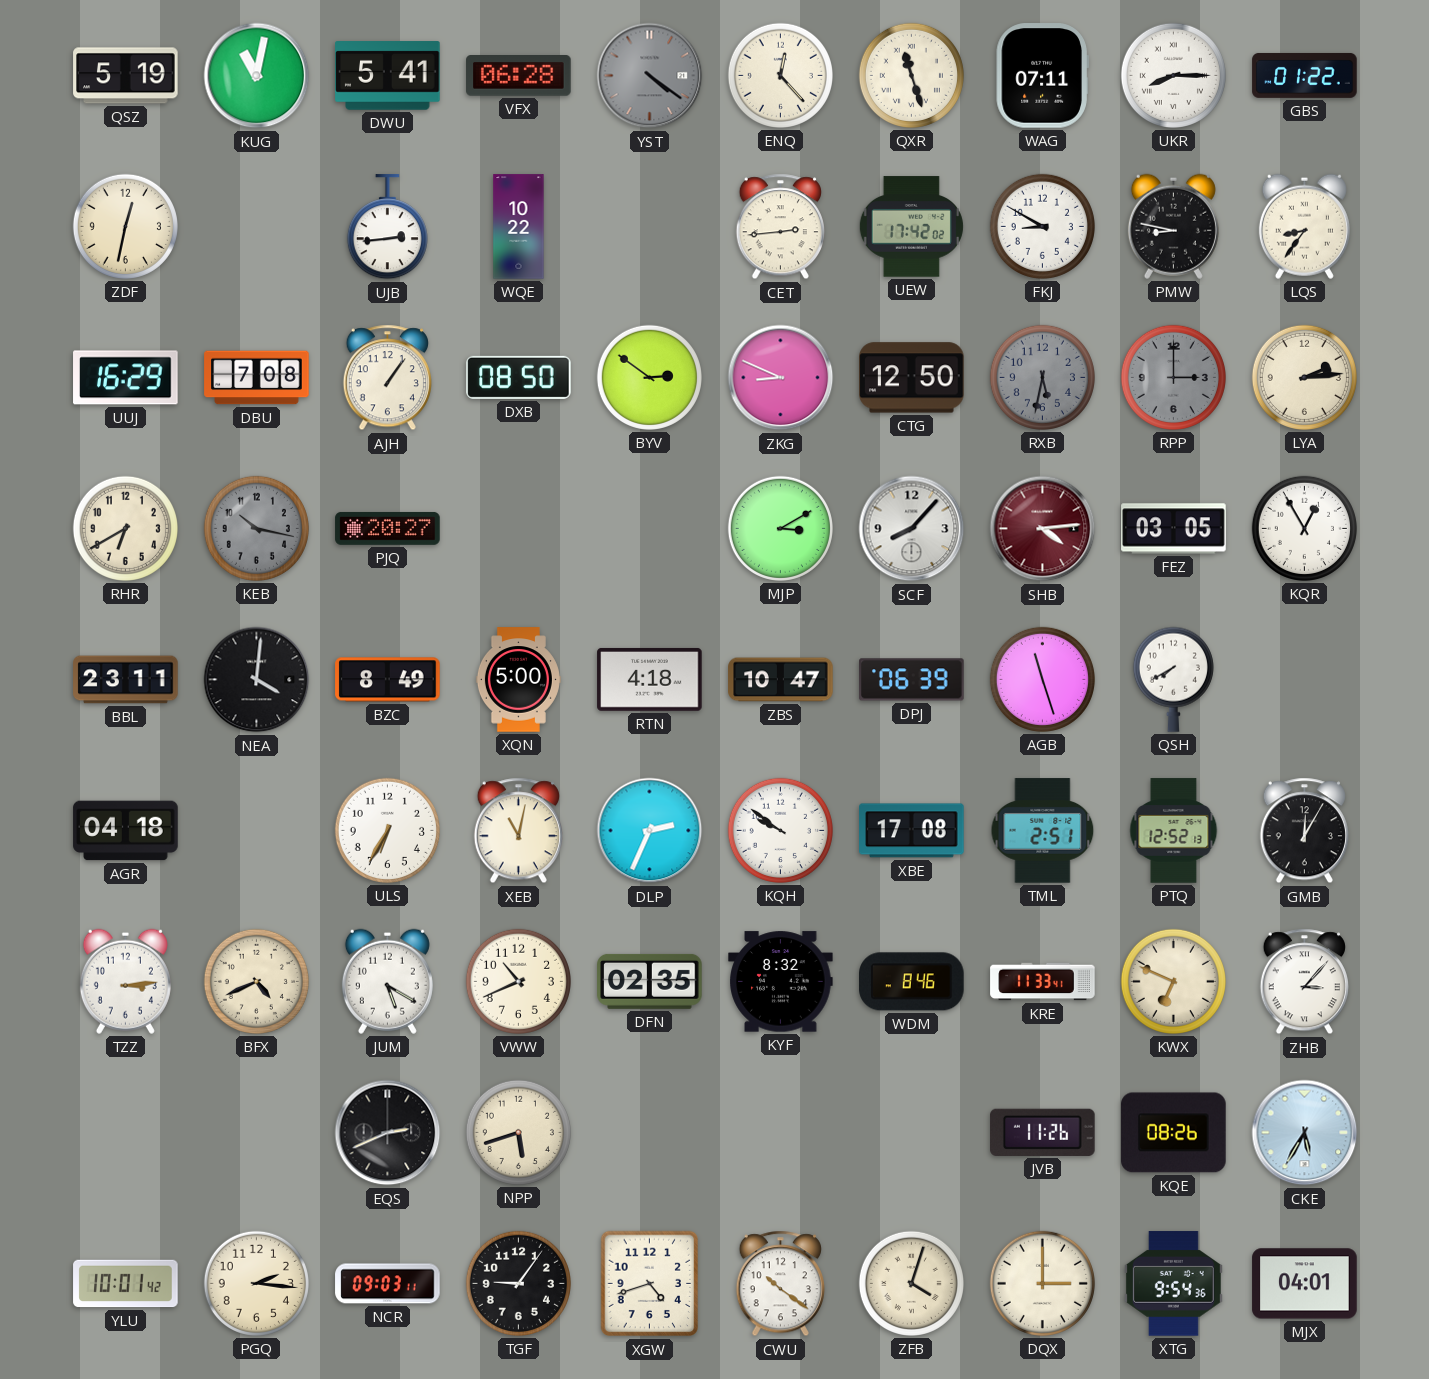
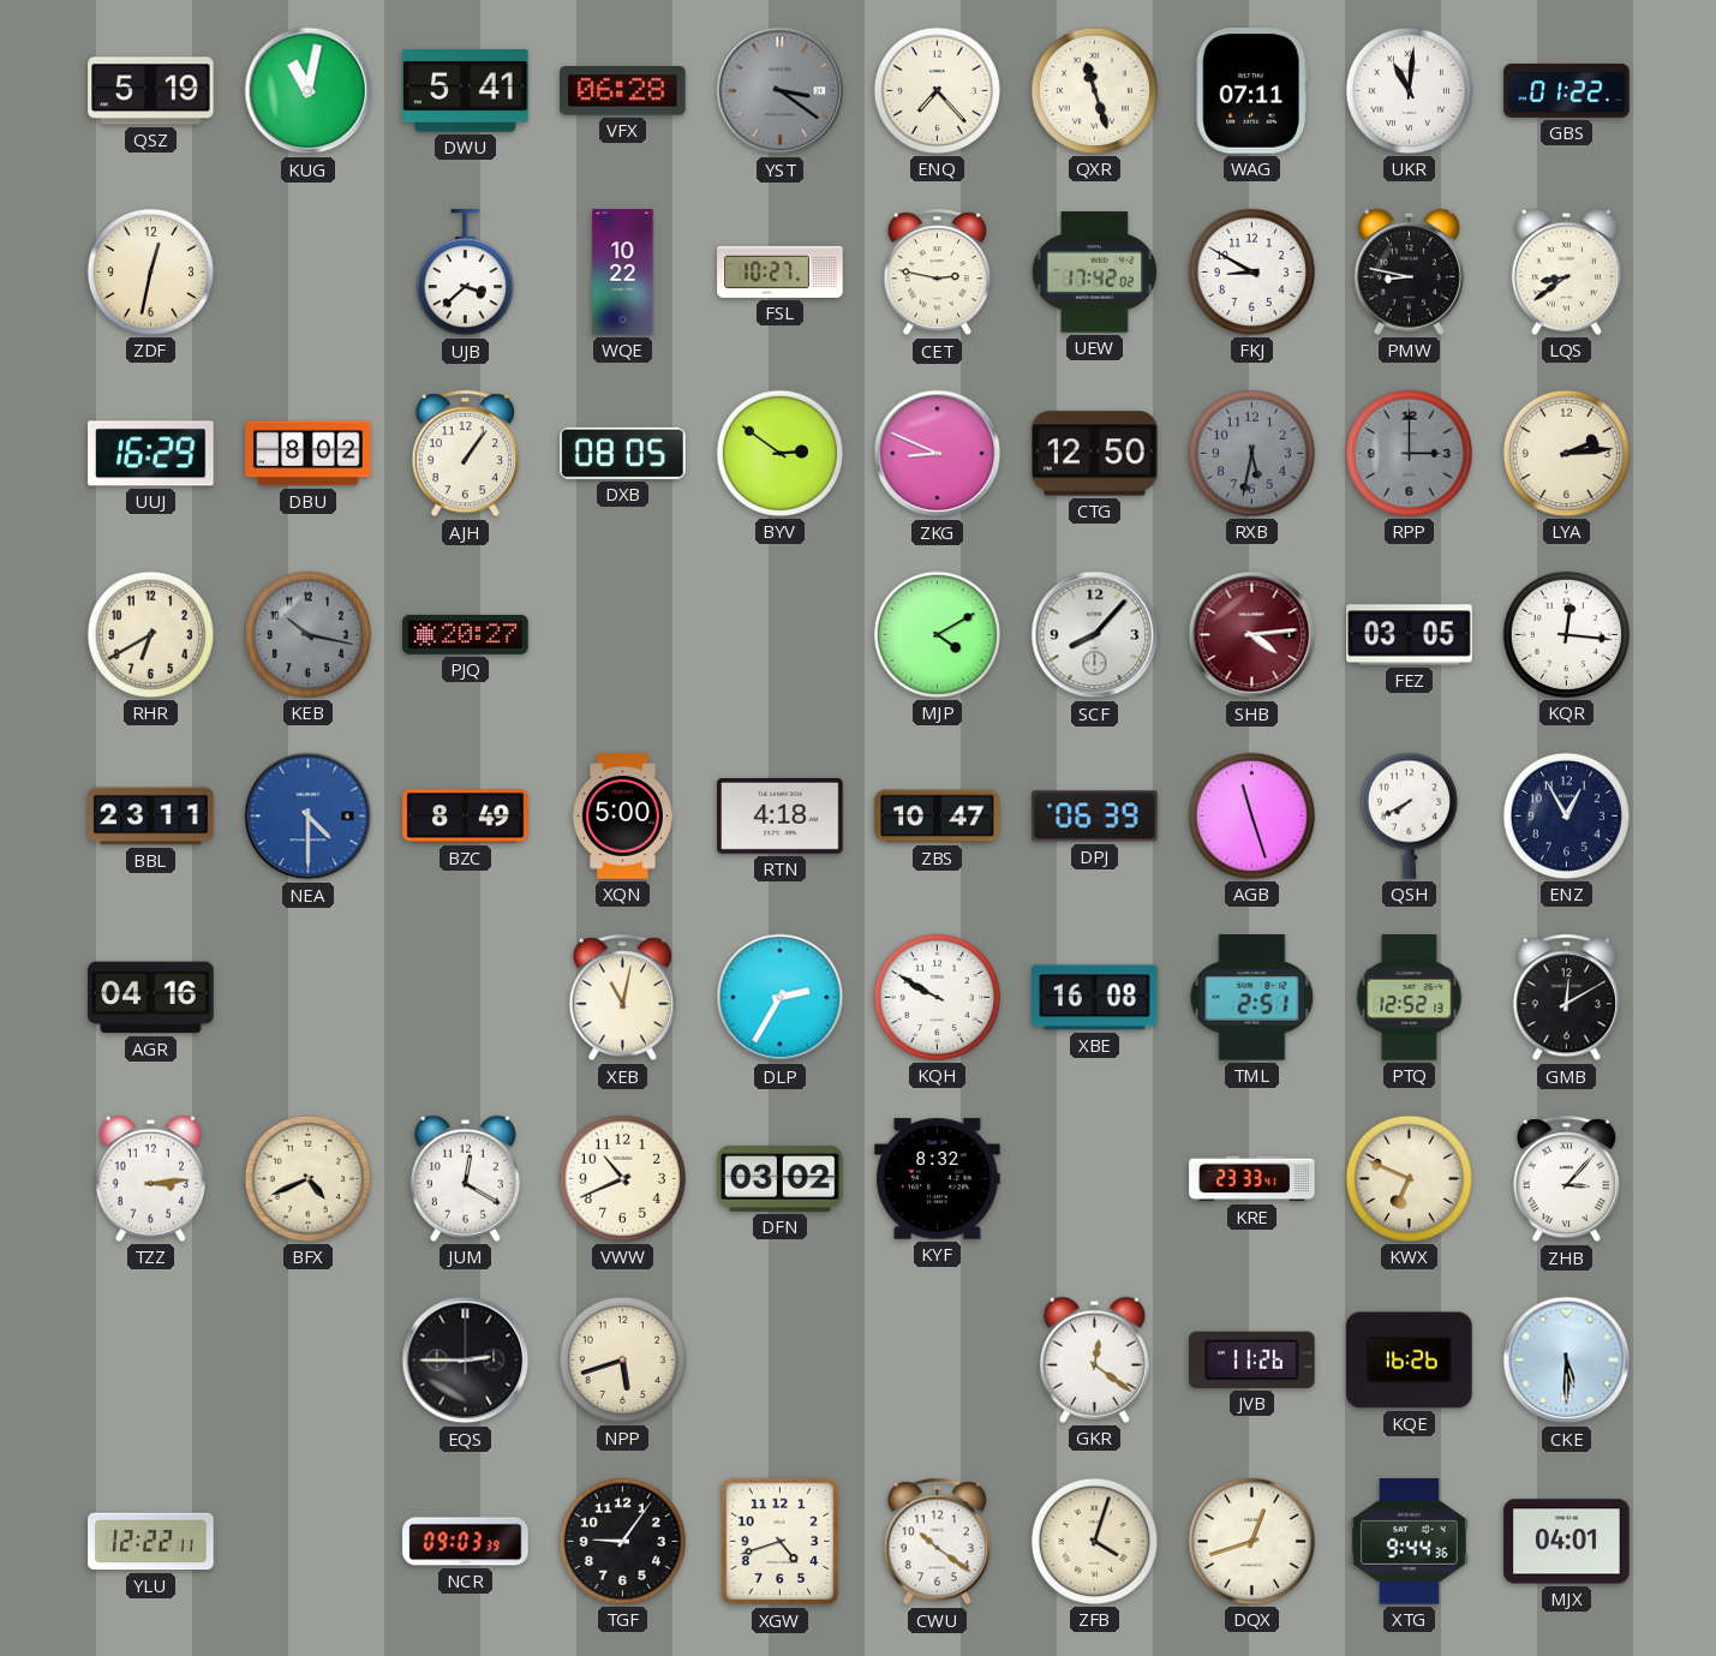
YST: 4:21 -> 3:21 (781, 91)
ENQ: 12:23 -> 7:23 (937, 90)
UKR: 8:15 -> 11:01 (1409, 90)
UJB: 2:44 -> 3:38 (465, 273)
FSL: none -> 10:27 (781, 271)
CET: 2:44 -> 2:47 (937, 273)
LQS: 8:36 -> 8:39 (1566, 271)
DBU: 7:08 -> 8:02 (309, 454)
DXB: 08:50 -> 08:05 (623, 453)
MJP: 3:10 -> 4:10 (937, 634)
KQR: 12:55 -> 12:16 (1566, 634)
NEA: 4:01 -> 4:30 (309, 817)
NEA dial: black -> blue (309, 817)
ENZ: none -> 12:55 (1566, 815)
AGR: 04:18 -> 04:16 (151, 998)
ULS: 6:35 -> none (387, 830)
DLP: 2:34 -> 2:35 (781, 998)
KQH: 9:51 -> 9:50 (937, 997)
XBE: 17:08 -> 16:08 (1095, 998)
GMB: 12:05 -> 12:10 (1566, 998)
JUM: 5:20 -> 12:20 (465, 1178)
DFN: 02:35 -> 03:02 (781, 1178)
WDM: 8:46 -> none (912, 982)
KRE: 11:33 -> 23:33 (1252, 1179)
EQS: 2:41 -> 2:45 (466, 1361)
GKR: none -> 12:21 (1094, 1359)
KQE: 08:26 -> 16:26 (1410, 1361)
CKE: 5:35 -> 5:30 (1567, 1361)
YLU: 10:01 -> 12:22 (151, 1542)
PGQ: 2:16 -> none (256, 1283)
NCR: 09:03:11 -> 09:03:39 (466, 1542)
DQX: 3:00 -> 12:42 (1251, 1541)
XTG: 9:54 -> 9:44 (1409, 1542)
